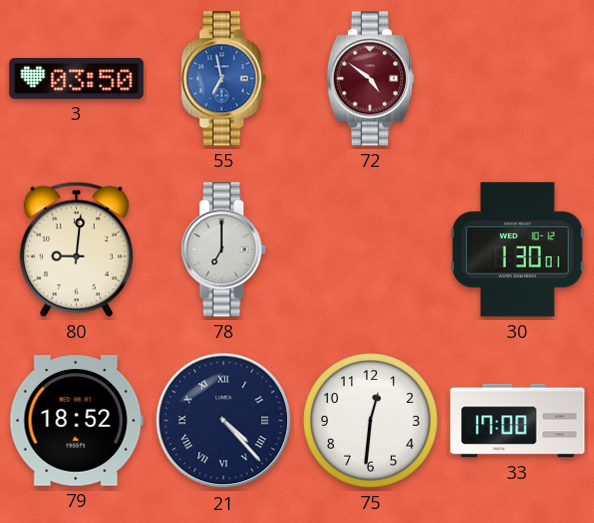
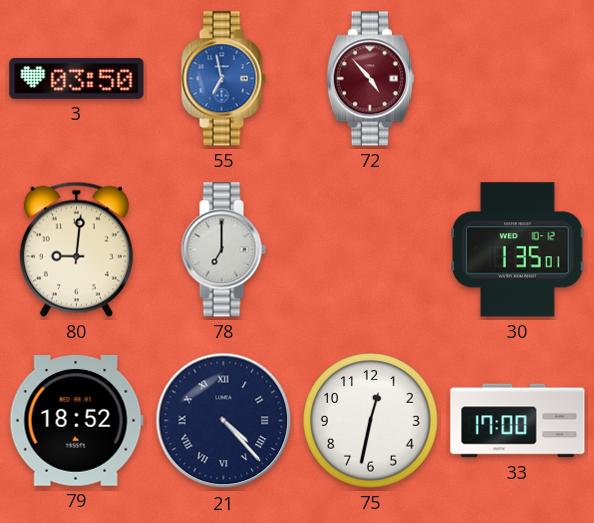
72: 4:51 -> 4:53 (370, 79)
30: 1:30 -> 1:35 (518, 250)
75: 12:31 -> 12:32 (371, 421)
